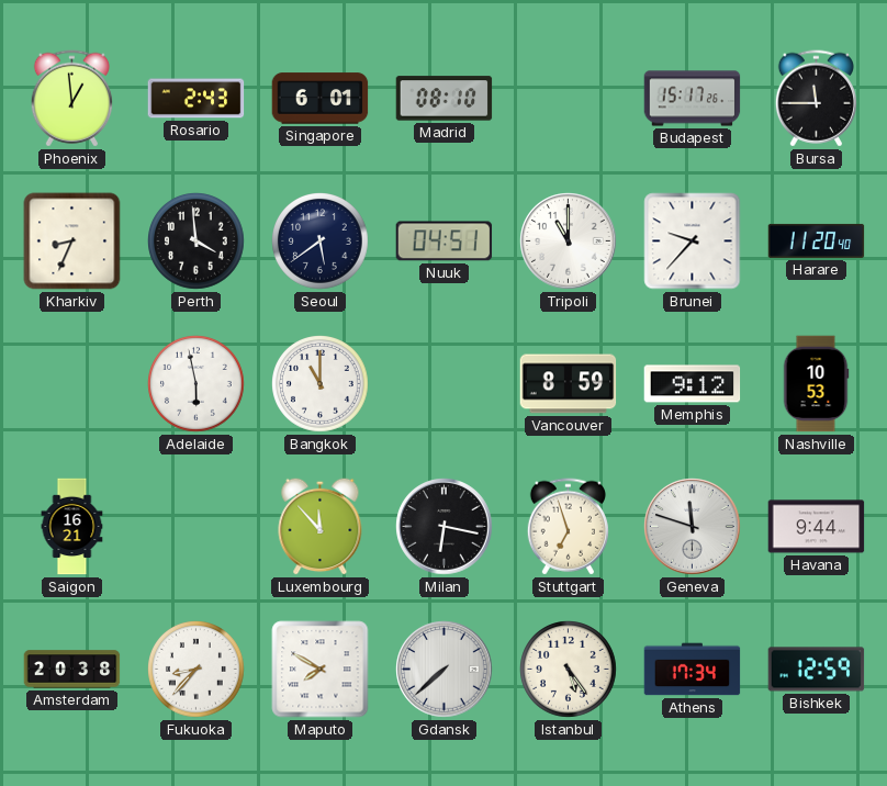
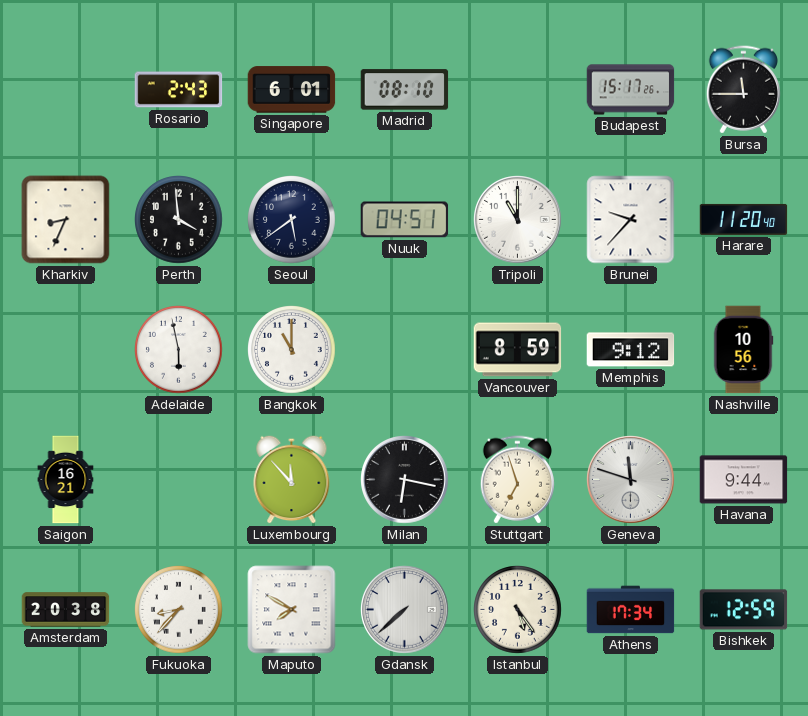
Phoenix: 12:59 -> none (71, 99)
Nashville: 10:53 -> 10:56 (743, 350)
